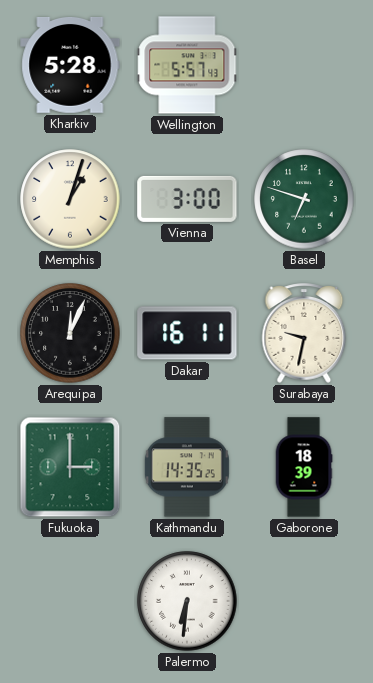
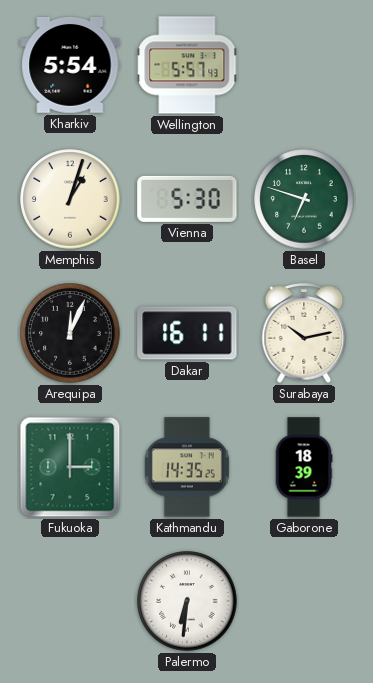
Kharkiv: 5:28 -> 5:54 (70, 66)
Vienna: 3:00 -> 5:30 (187, 199)
Surabaya: 9:32 -> 10:13 (304, 333)
